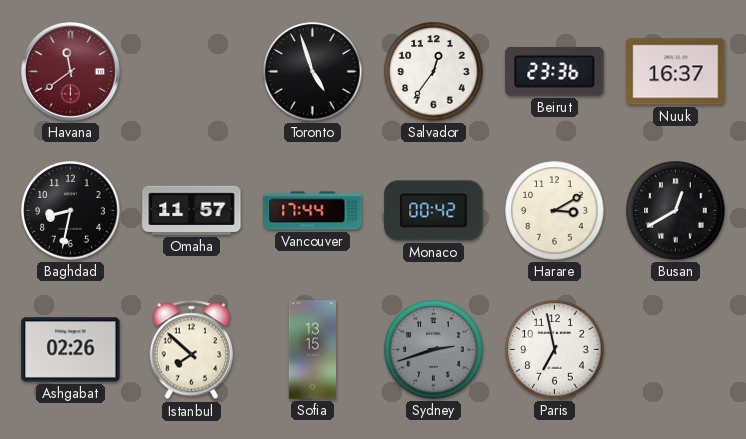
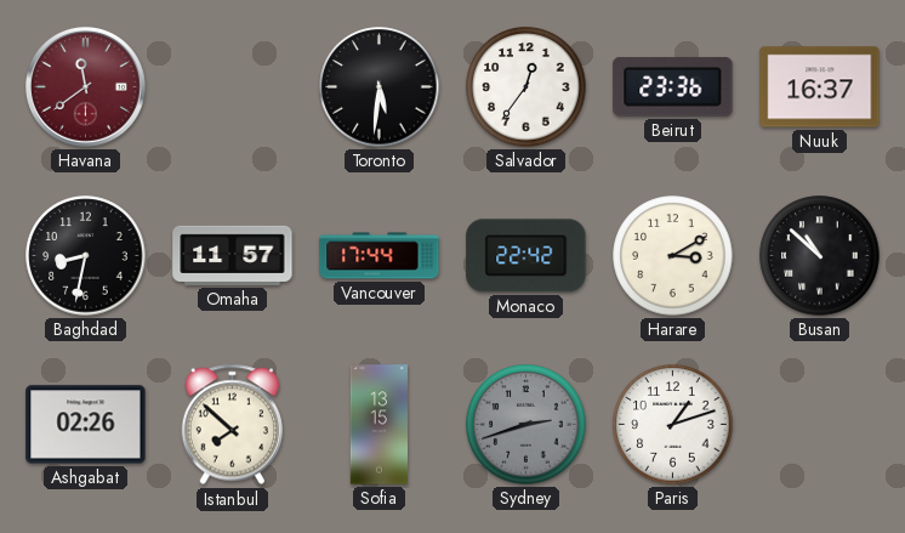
Toronto: 4:57 -> 5:31 (380, 87)
Monaco: 00:42 -> 22:42 (527, 256)
Busan: 12:40 -> 10:52 (820, 256)
Paris: 6:58 -> 1:12 (673, 425)
